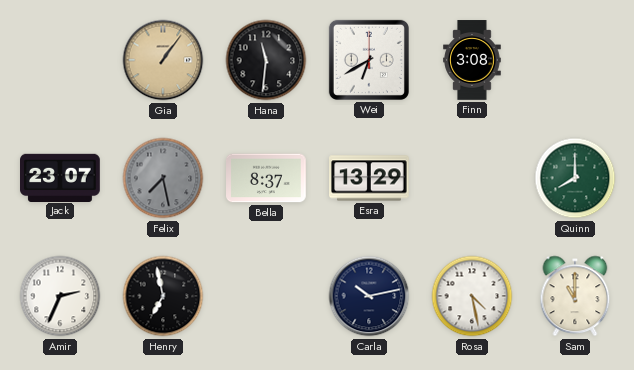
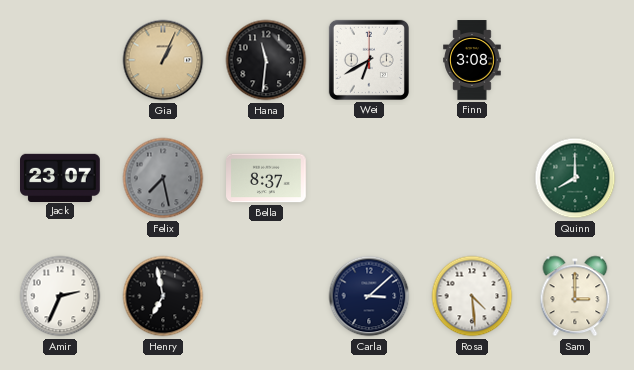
Gia: 1:06 -> 1:04 (163, 60)
Esra: 13:29 -> none (370, 178)
Carla: 10:13 -> 3:08 (369, 296)
Rosa: 4:28 -> 4:29 (472, 296)
Sam: 11:00 -> 3:00 (575, 296)
